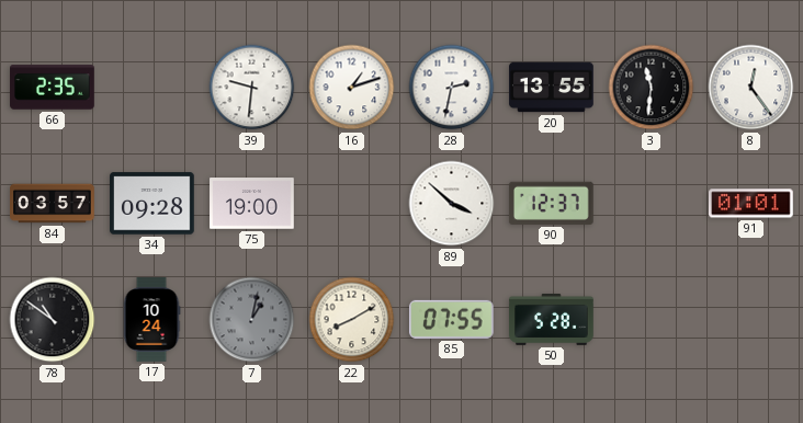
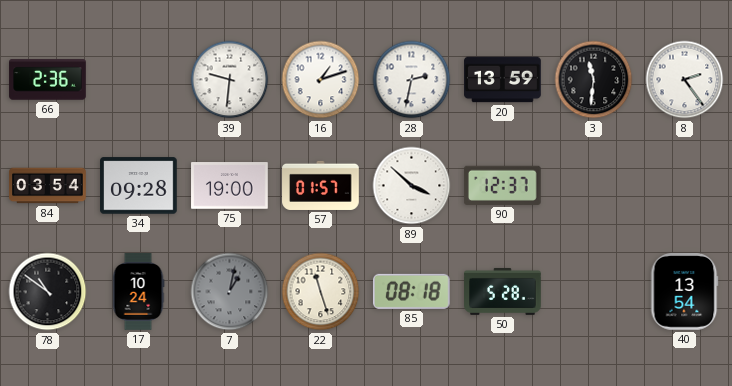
66: 2:35 -> 2:36 (48, 80)
20: 13:55 -> 13:59 (503, 80)
8: 12:24 -> 2:24 (685, 80)
84: 03:57 -> 03:54 (48, 186)
57: none -> 01:57 (321, 185)
91: 01:01 -> none (751, 204)
22: 8:10 -> 11:27 (321, 292)
85: 07:55 -> 08:18 (411, 291)
40: none -> 13:54 (684, 292)
